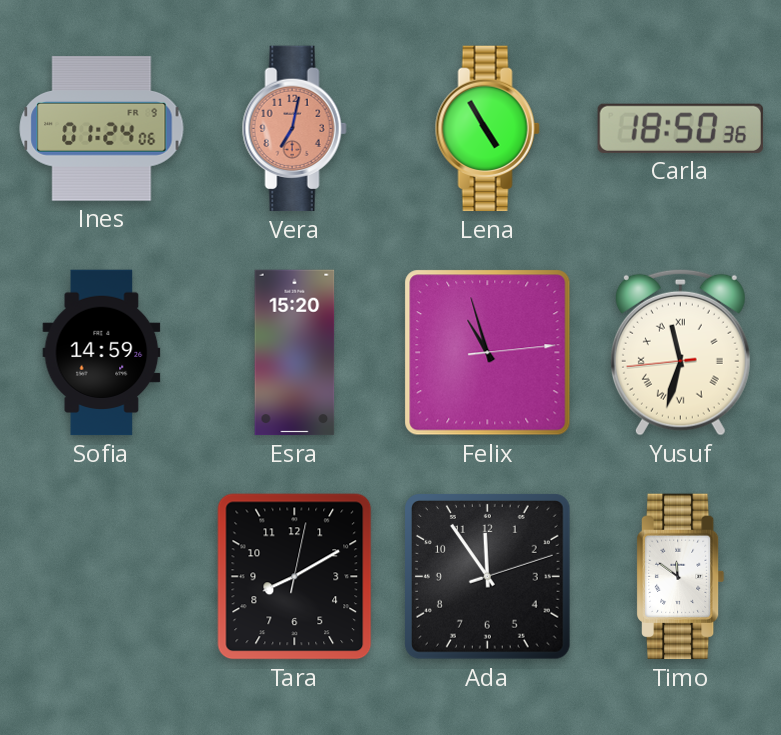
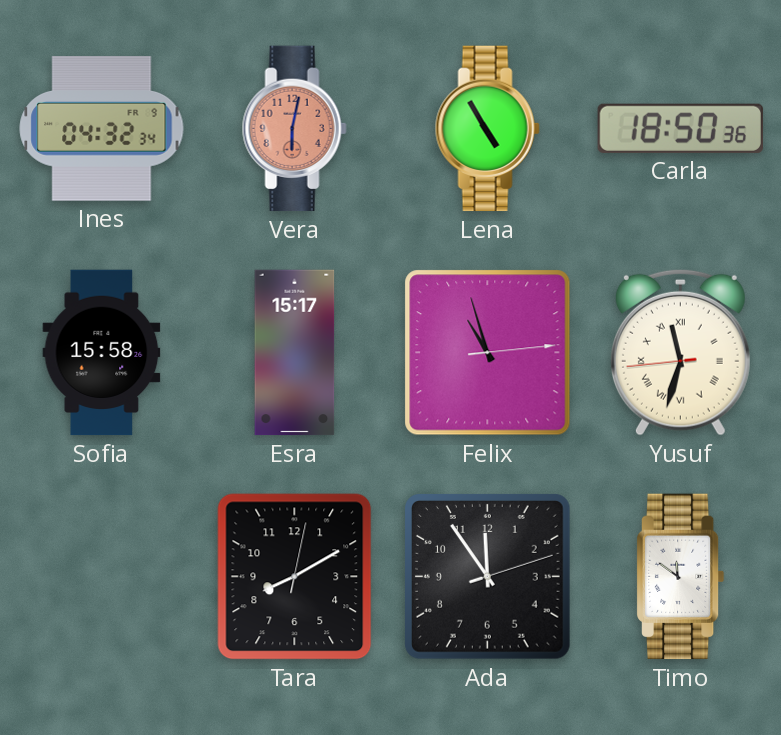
Ines: 01:24 -> 04:32 (102, 129)
Vera: 7:02 -> 6:02 (294, 129)
Sofia: 14:59 -> 15:58 (102, 353)
Esra: 15:20 -> 15:17 (295, 353)
